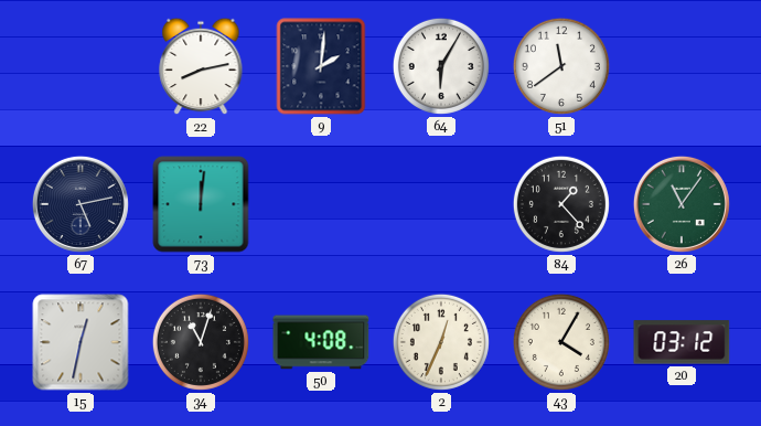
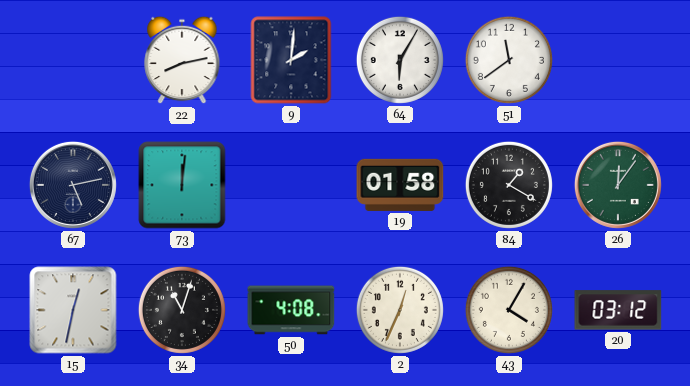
19: none -> 01:58 (400, 185)
84: 1:23 -> 1:20 (509, 185)
26: 11:06 -> 12:06 (618, 185)
